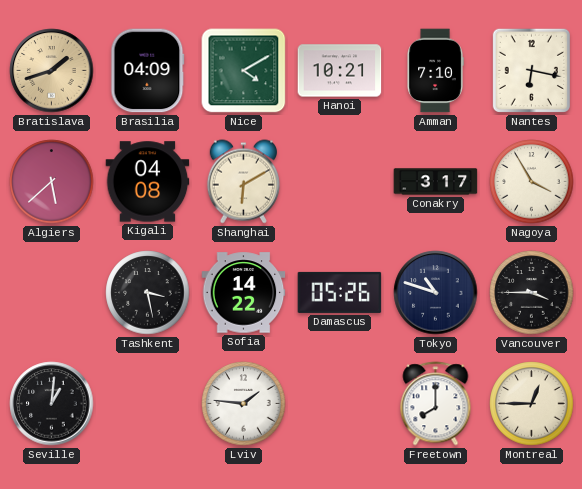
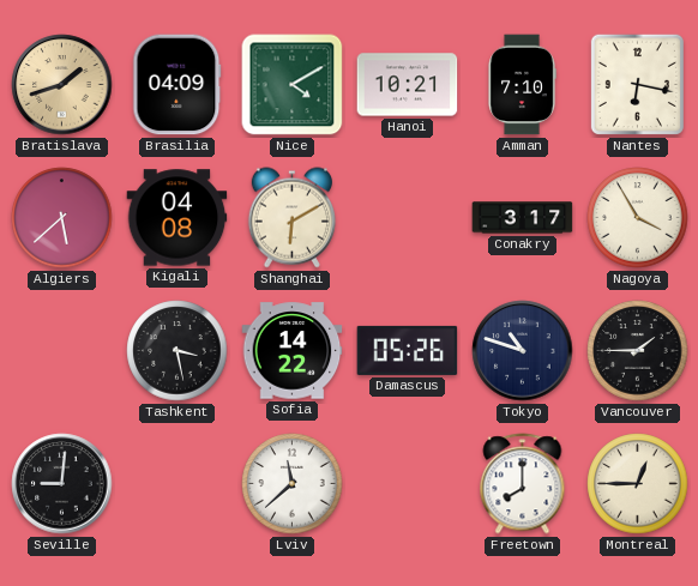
Vancouver: 3:45 -> 1:45 (638, 351)
Seville: 1:01 -> 9:01 (62, 484)
Lviv: 1:46 -> 11:38 (293, 484)
